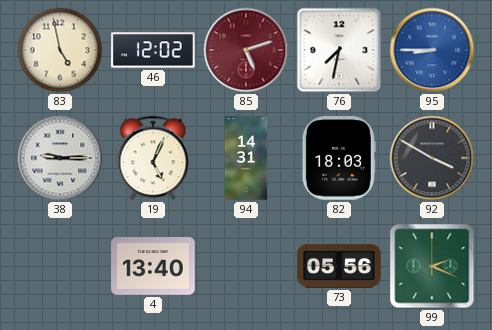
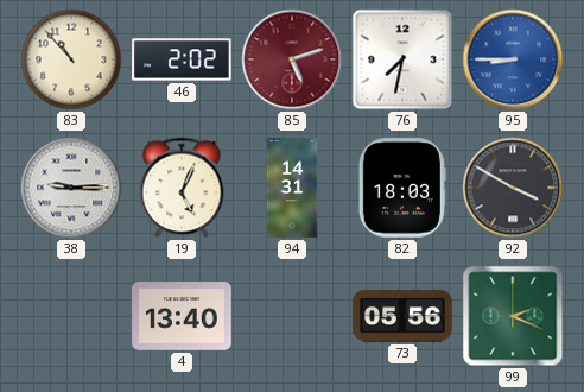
83: 4:58 -> 10:53 (71, 59)
46: 12:02 -> 2:02 (182, 59)
